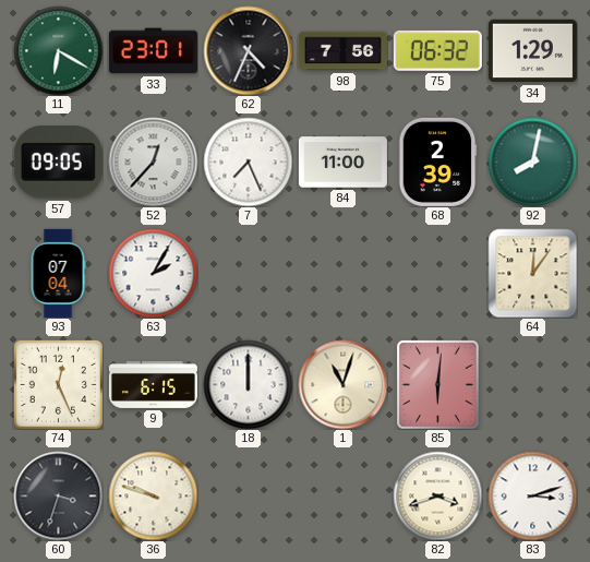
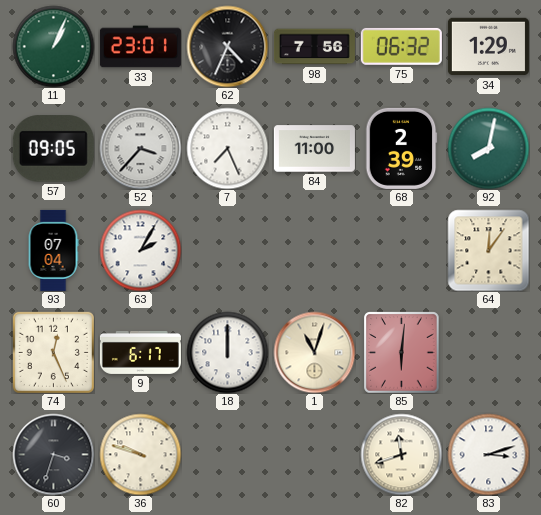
11: 6:20 -> 1:04 (53, 46)
52: 12:37 -> 3:37 (140, 148)
9: 6:15 -> 6:17 (140, 352)
82: 3:42 -> 11:42 (401, 454)
